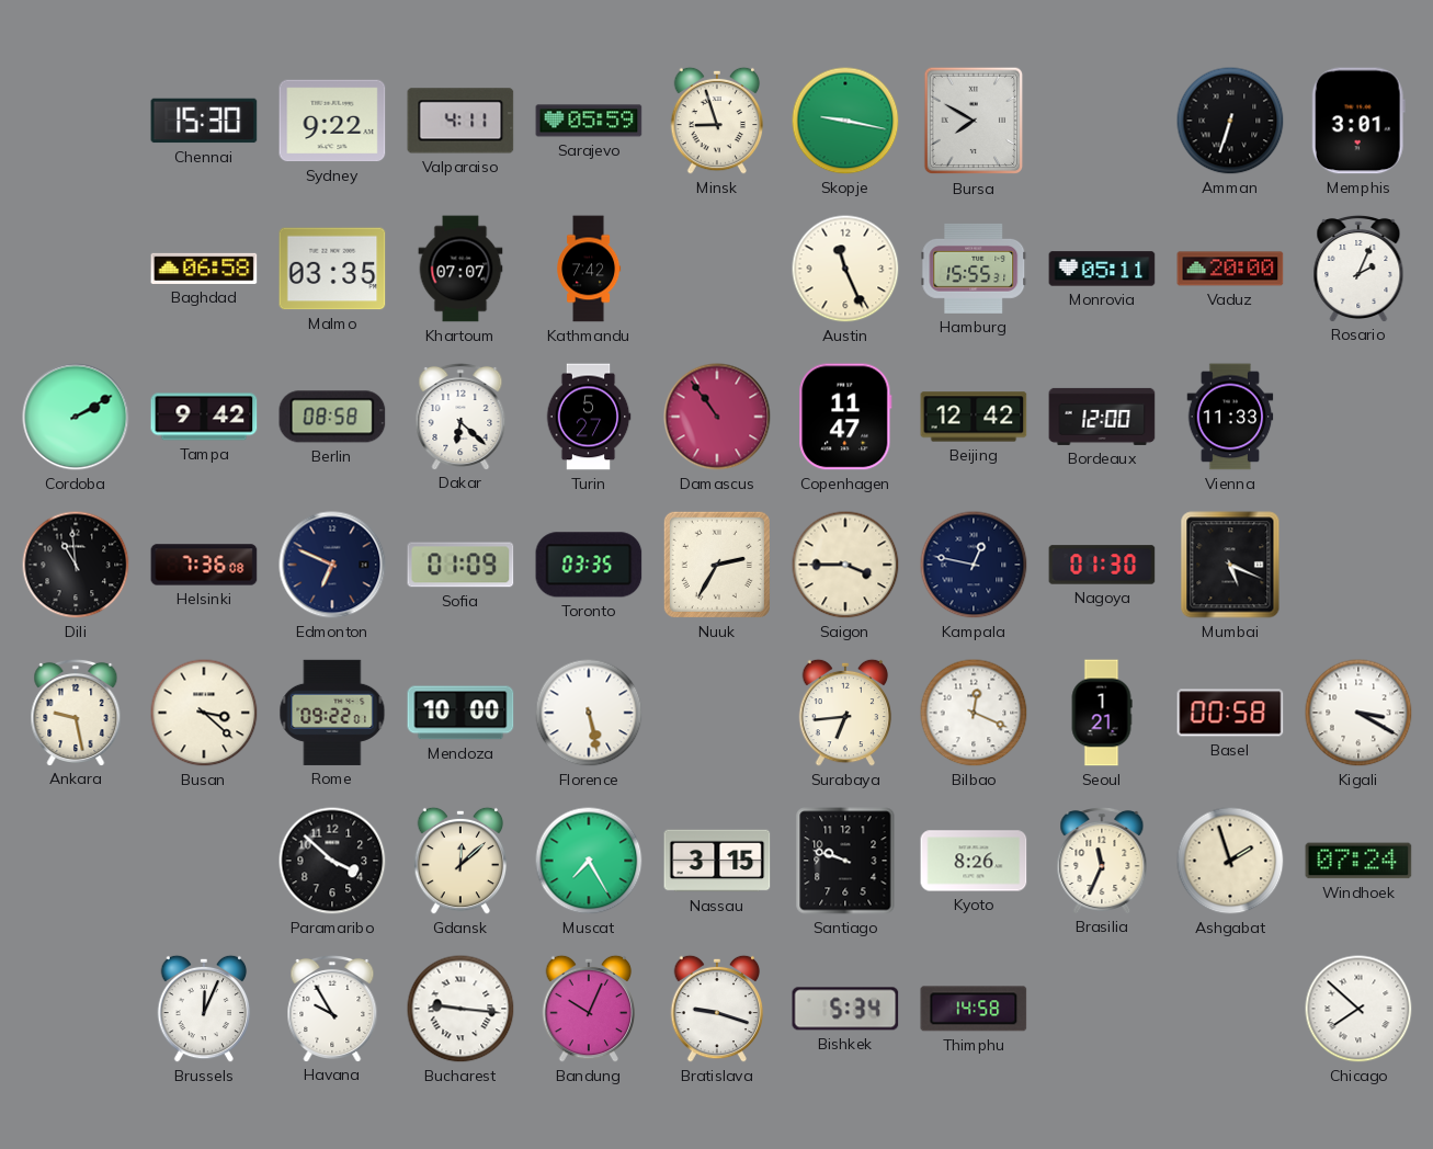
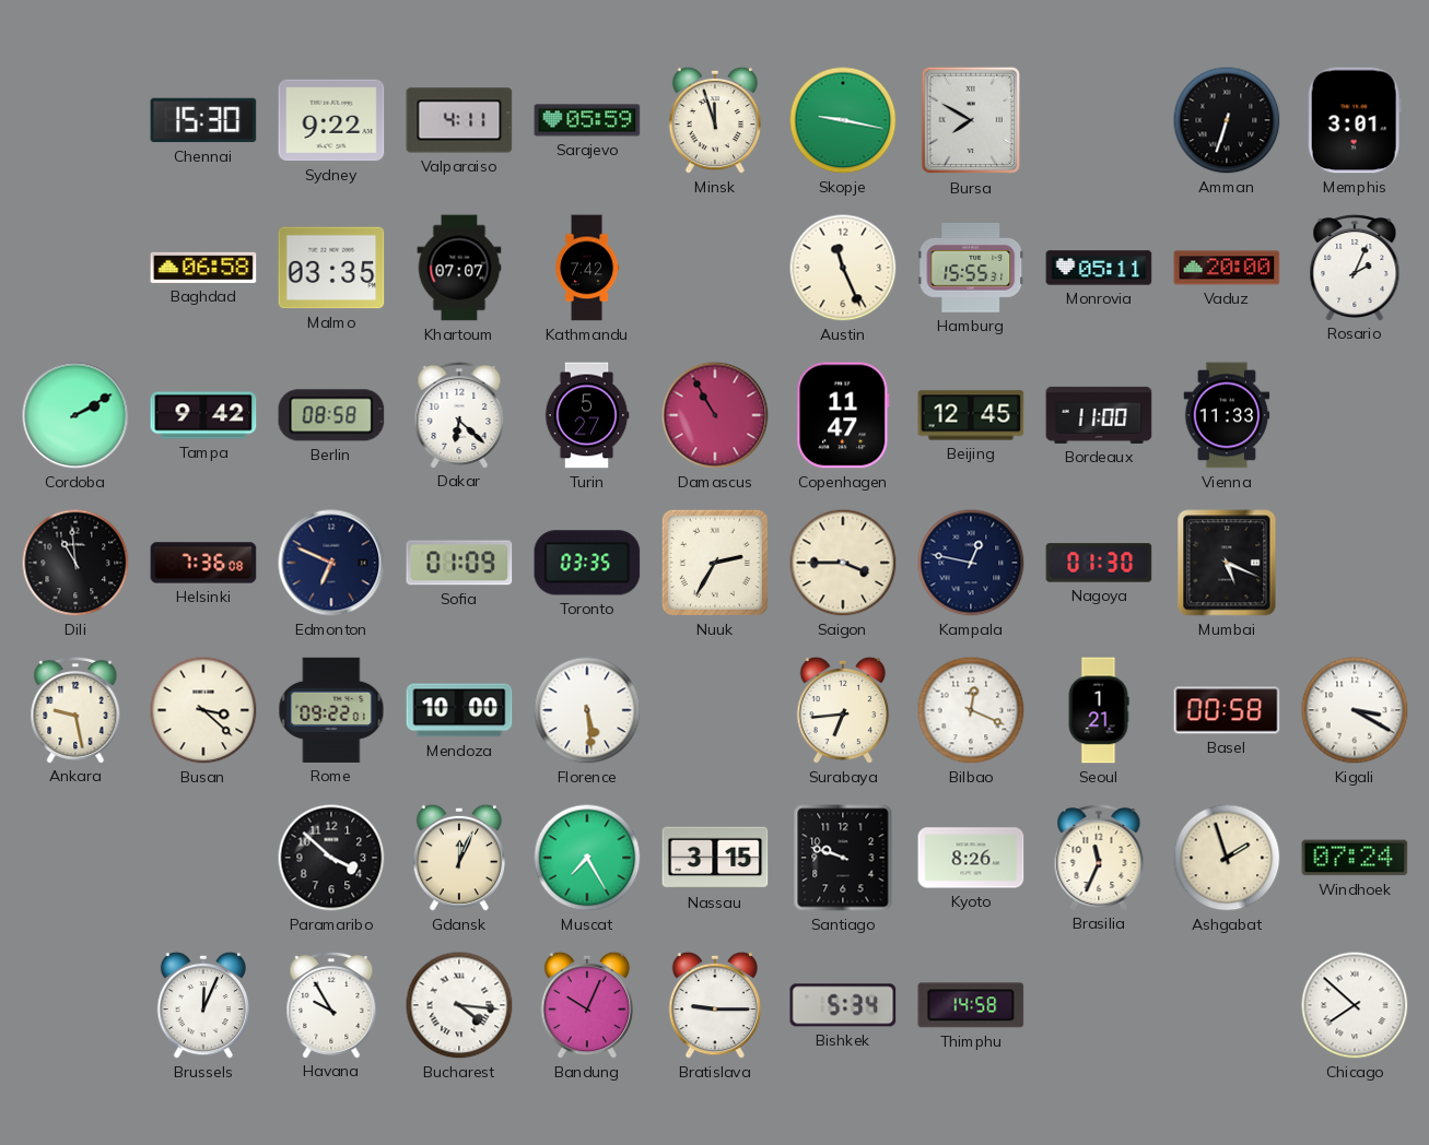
Minsk: 8:57 -> 11:57 (715, 120)
Damascus: 10:54 -> 10:55 (715, 415)
Beijing: 12:42 -> 12:45 (971, 415)
Bordeaux: 12:00 -> 11:00 (1099, 415)
Florence: 5:28 -> 5:29 (587, 710)
Gdansk: 12:08 -> 12:04 (459, 858)
Bucharest: 9:16 -> 4:16 (459, 1005)
Bratislava: 9:18 -> 9:15 (715, 1005)
